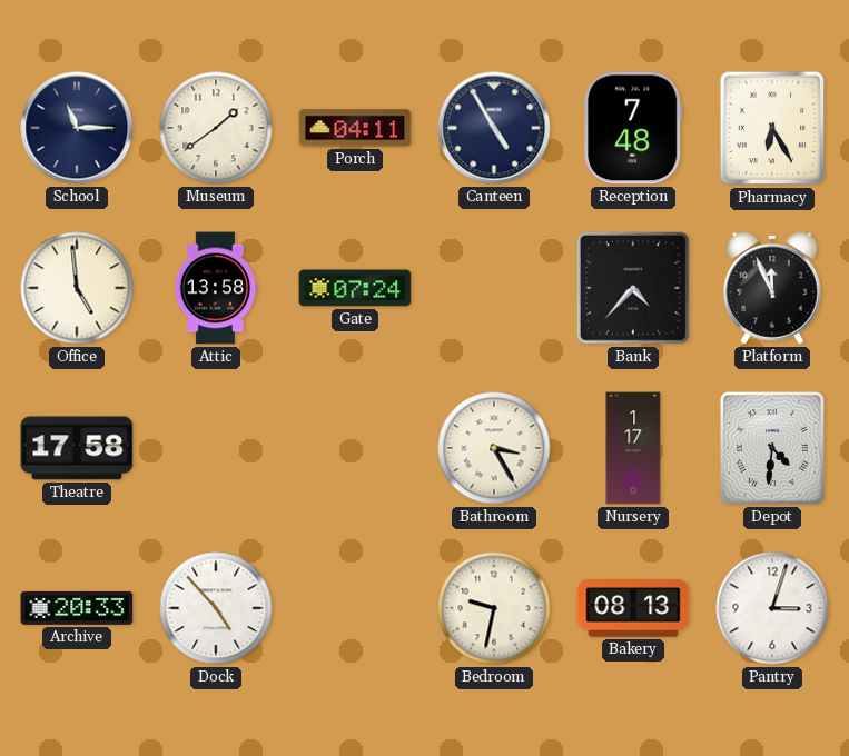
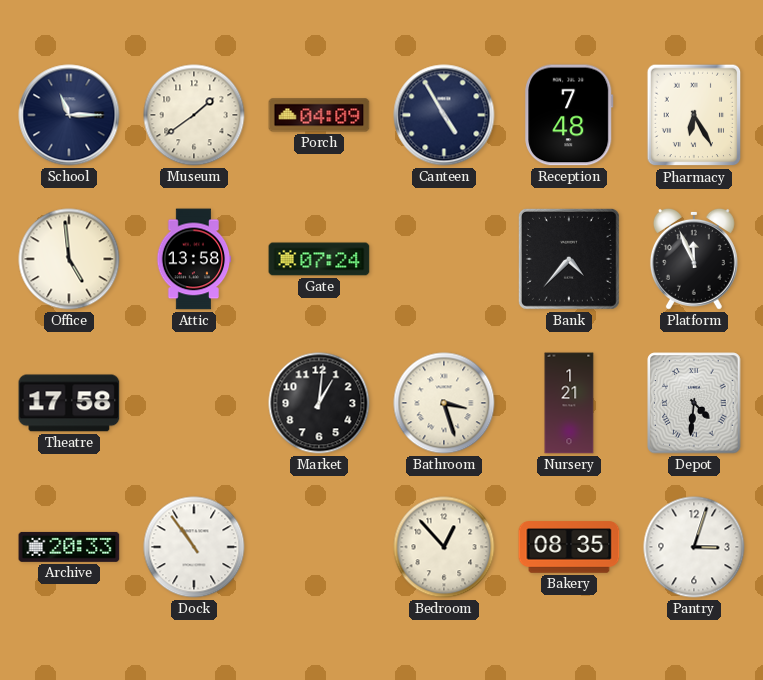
Porch: 04:11 -> 04:09 (319, 115)
Market: none -> 1:01 (319, 403)
Bathroom: 3:25 -> 3:27 (444, 403)
Nursery: 1:17 -> 1:21 (569, 403)
Dock: 4:53 -> 10:54 (194, 547)
Bedroom: 9:32 -> 12:53 (444, 547)
Bakery: 08:13 -> 08:35 (569, 547)
